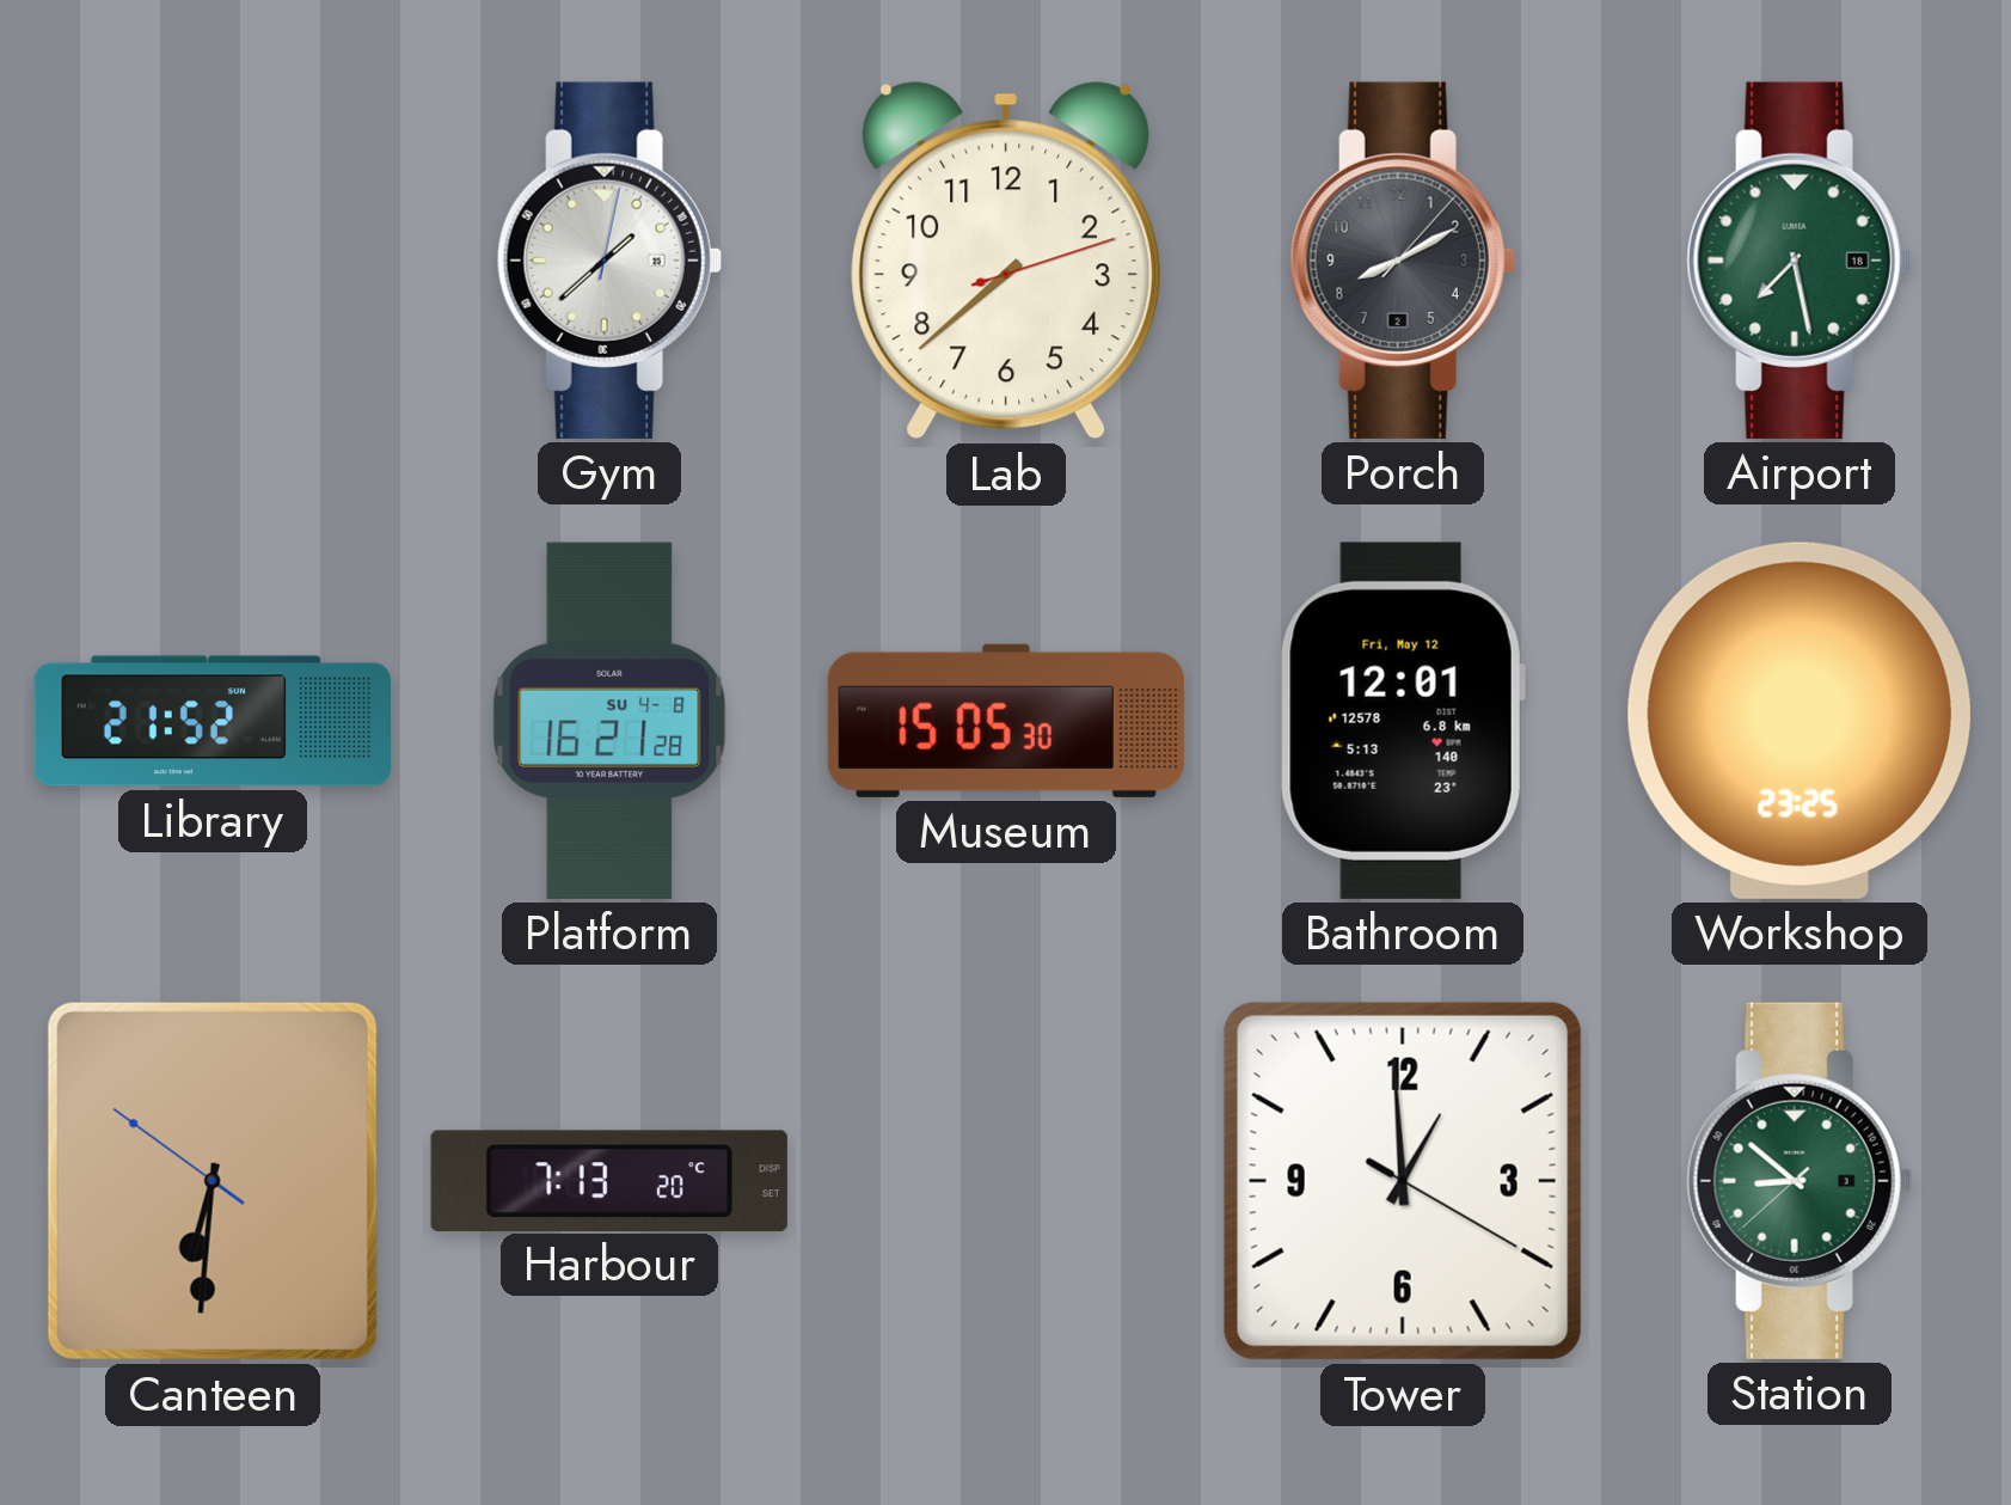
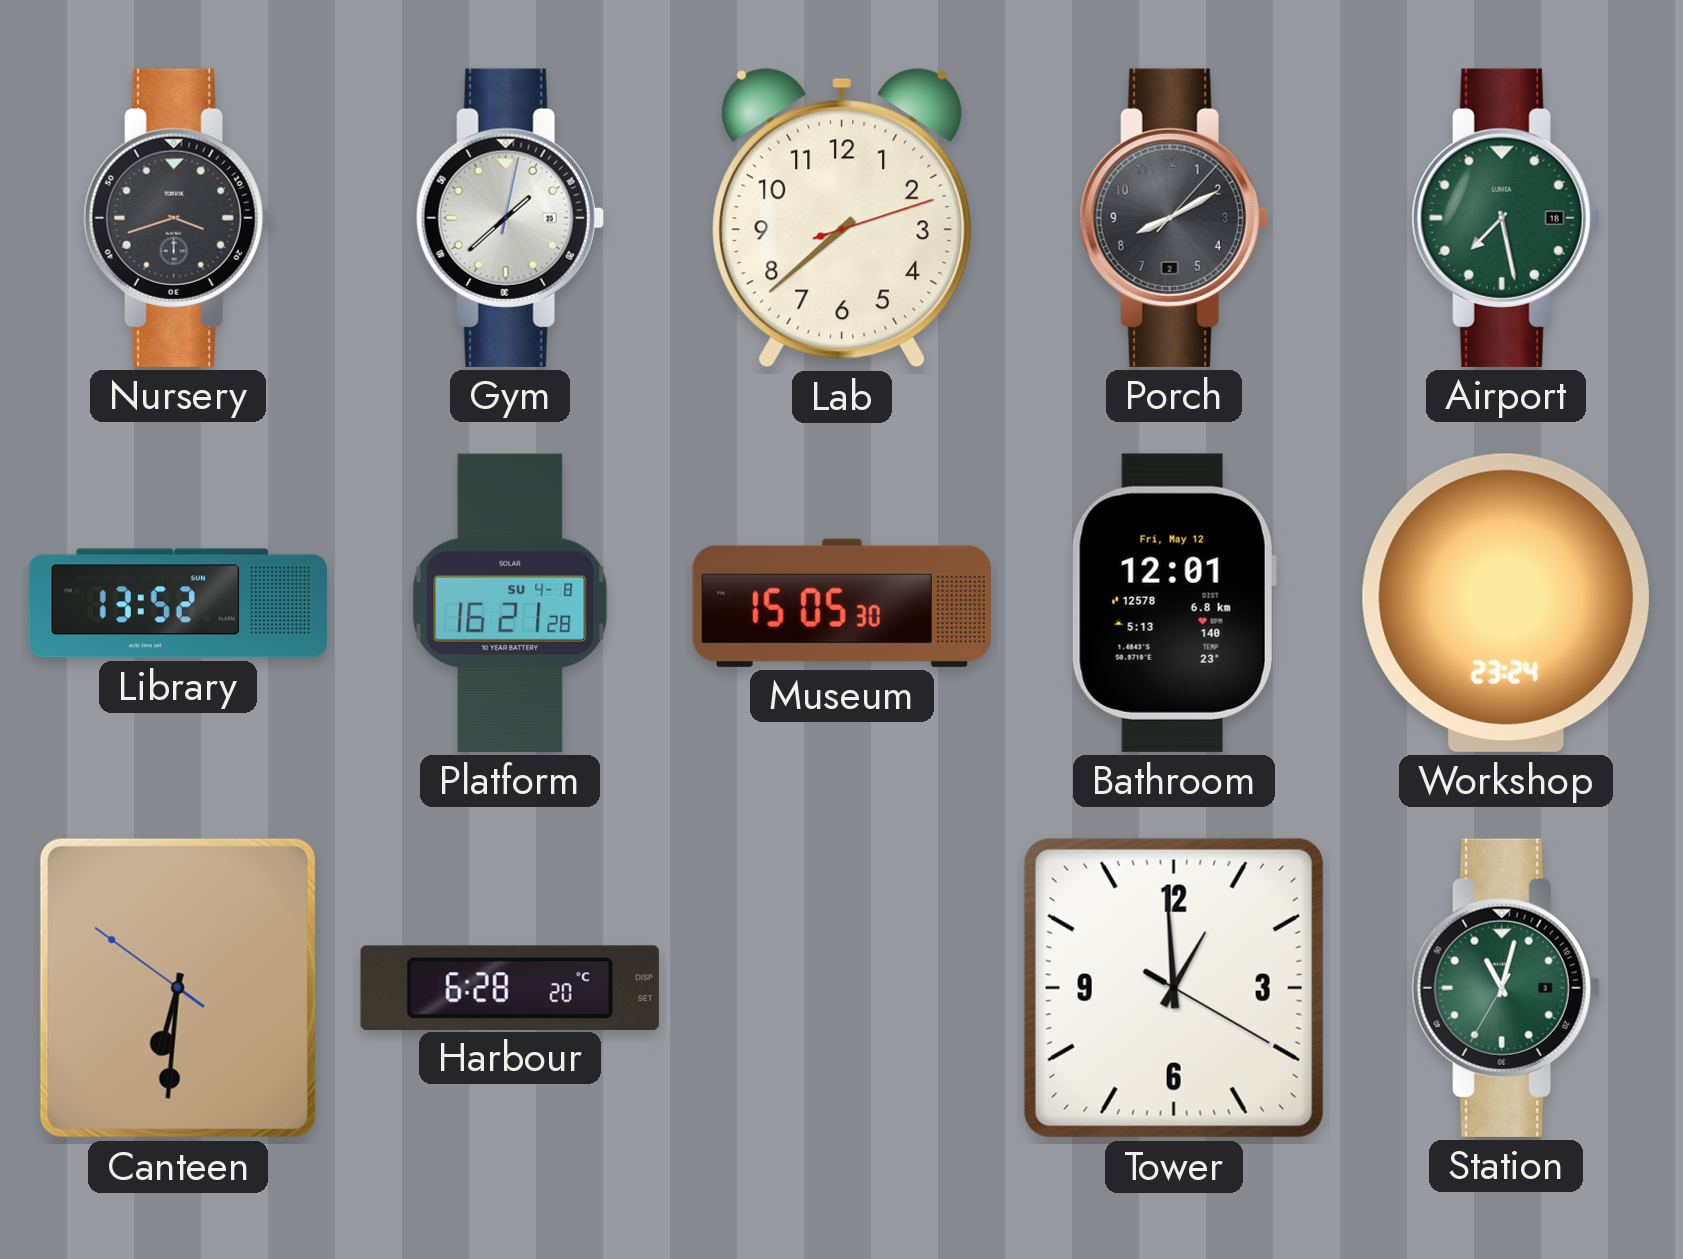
Nursery: none -> 3:42 (178, 218)
Library: 21:52 -> 13:52 (177, 603)
Workshop: 23:25 -> 23:24 (1506, 603)
Harbour: 7:13 -> 6:28 (510, 987)
Station: 8:51 -> 11:02 (1506, 988)
